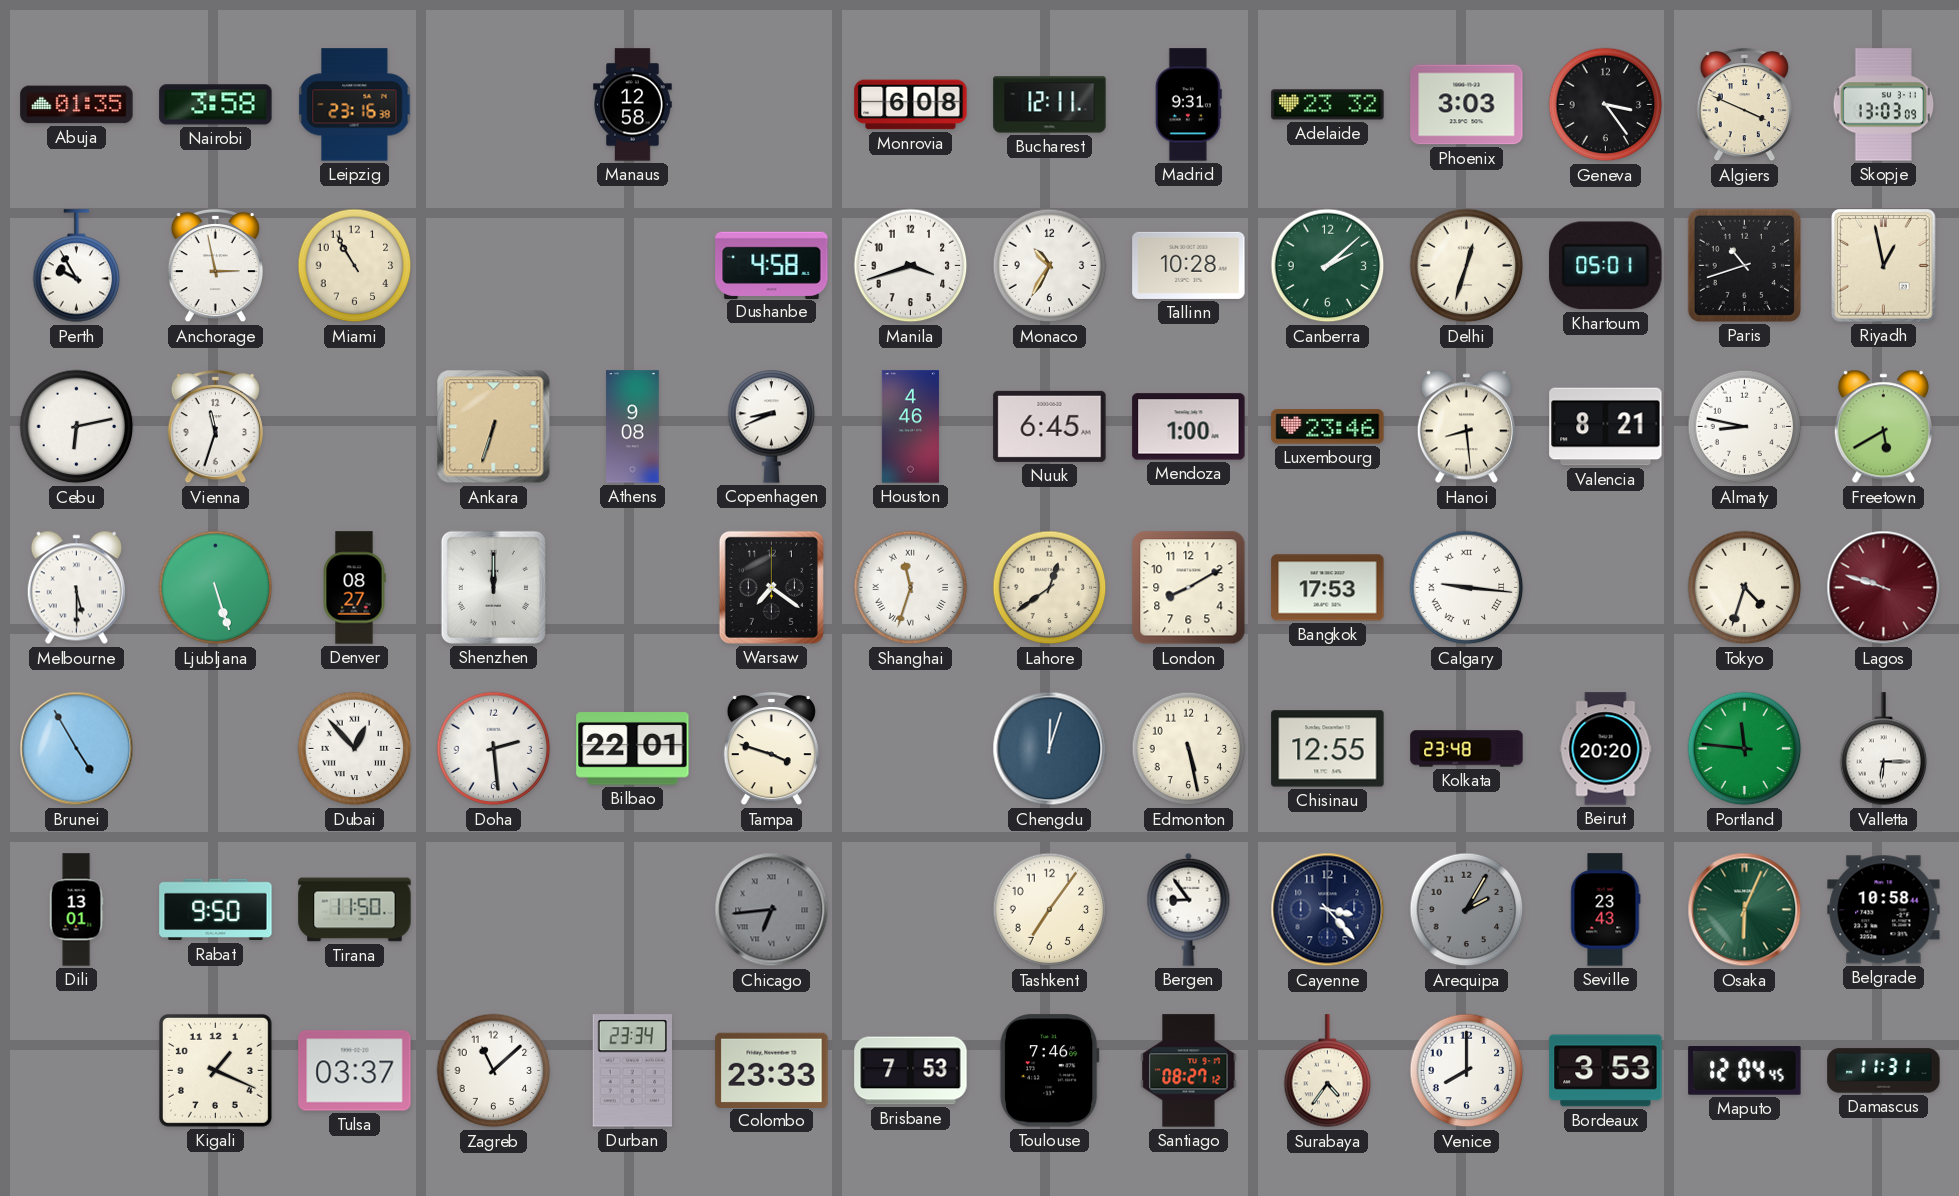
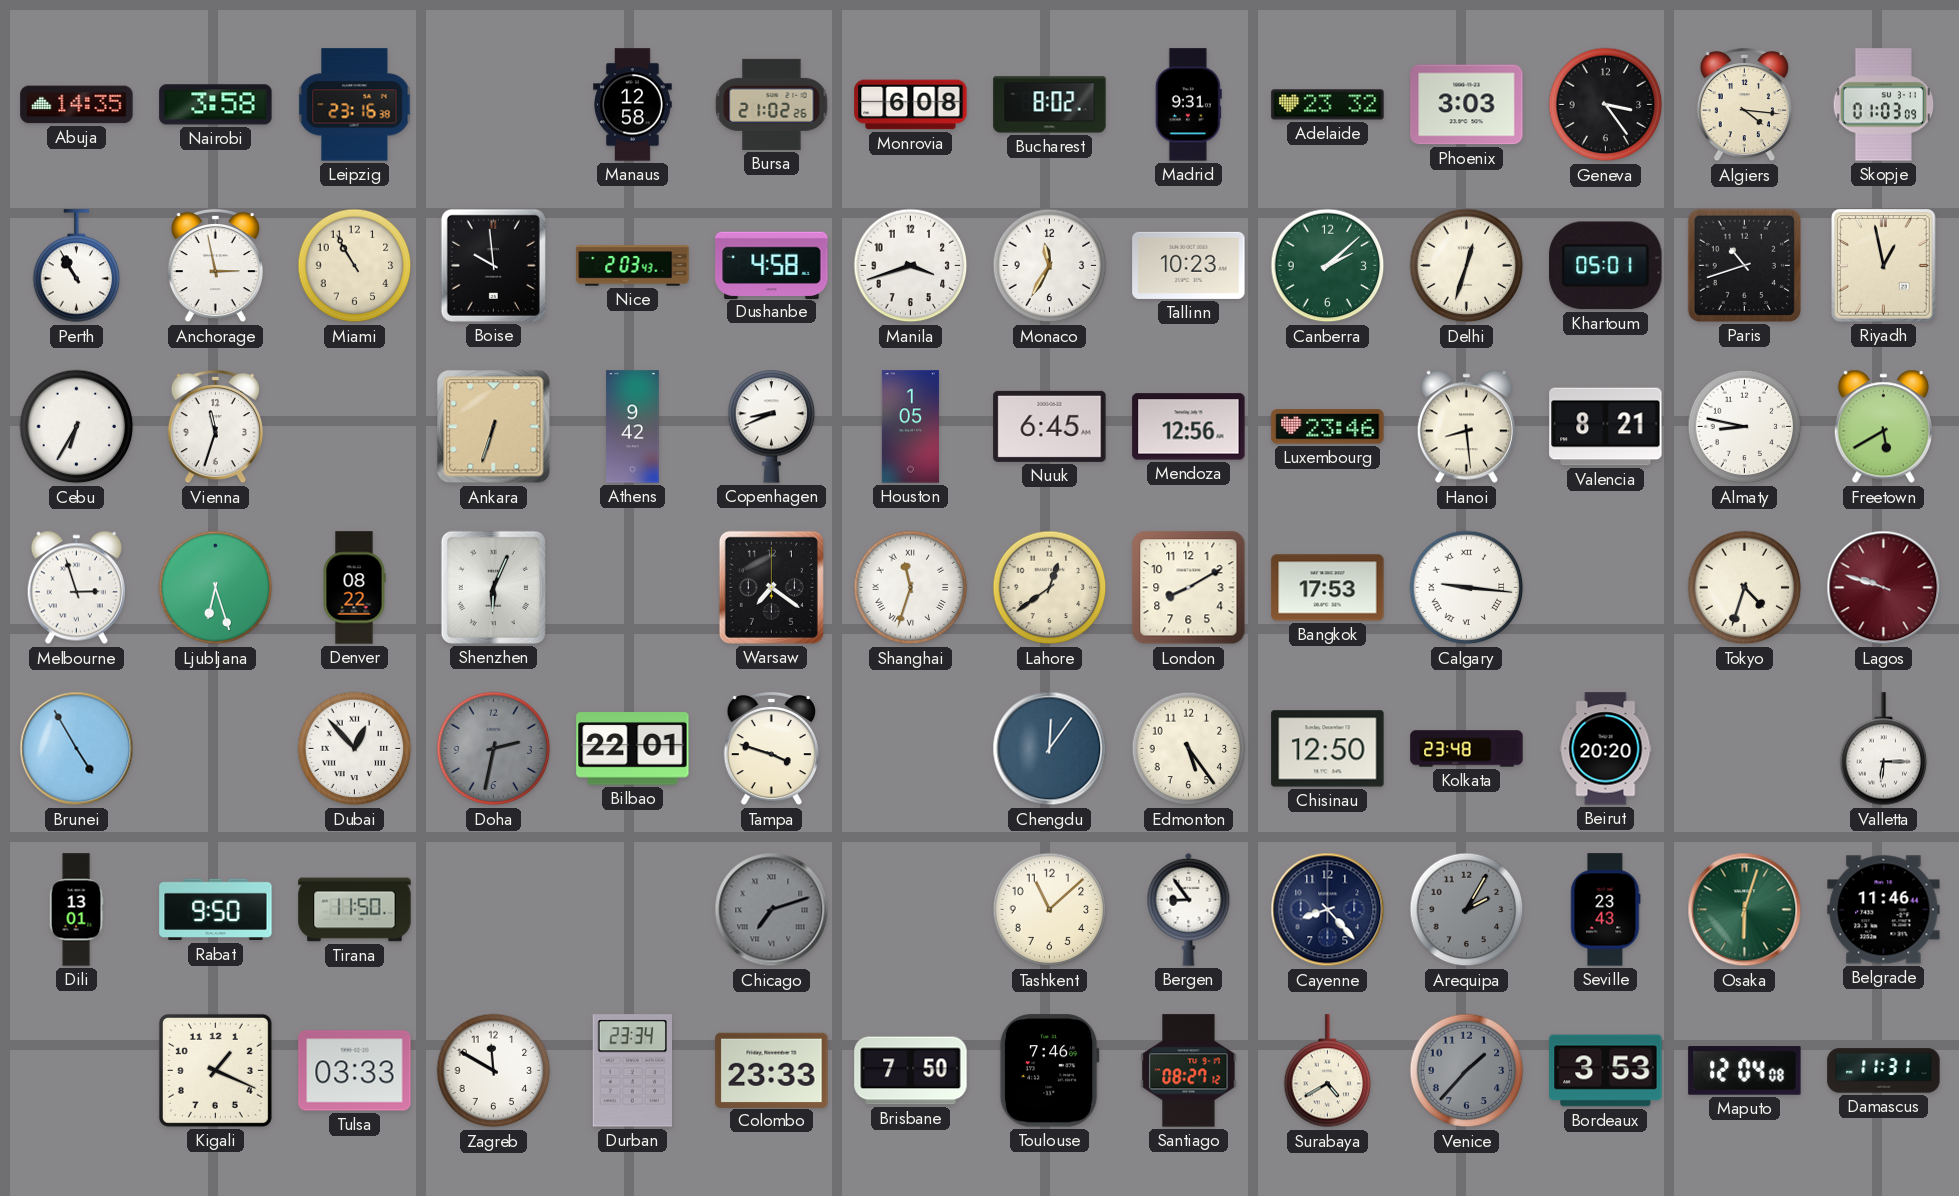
Abuja: 01:35 -> 14:35 (77, 105)
Bursa: none -> 21:02 (772, 104)
Bucharest: 12:11 -> 8:02 (1050, 105)
Algiers: 3:49 -> 4:16 (1744, 105)
Skopje: 13:03 -> 01:03 (1884, 105)
Perth: 9:55 -> 10:55 (77, 266)
Boise: none -> 9:59 (493, 265)
Nice: none -> 2:03 (633, 266)
Monaco: 10:35 -> 11:35 (1050, 266)
Tallinn: 10:28 -> 10:23 (1189, 265)
Cebu: 6:13 -> 6:35 (77, 427)
Athens: 9:08 -> 9:42 (633, 427)
Houston: 4:46 -> 1:05 (910, 427)
Mendoza: 1:00 -> 12:56 (1189, 427)
Melbourne: 5:30 -> 2:57 (76, 588)
Ljubljana: 5:27 -> 6:27 (216, 588)
Denver: 08:27 -> 08:22 (354, 588)
Shenzhen: 12:00 -> 6:04 (493, 587)
Doha: 2:29 -> 2:32 (494, 749)
Doha dial: white -> grey (494, 749)
Chengdu: 12:03 -> 12:06 (1050, 749)
Edmonton: 5:28 -> 5:24 (1189, 749)
Chisinau: 12:55 -> 12:50 (1328, 749)
Portland: 11:46 -> none (1745, 749)
Chicago: 6:44 -> 7:12 (772, 910)
Tashkent: 7:06 -> 11:08 (1050, 910)
Cayenne: 3:23 -> 8:23 (1328, 910)
Osaka: 6:04 -> 6:03 (1745, 910)
Belgrade: 10:58 -> 11:46 (1884, 910)
Tulsa: 03:37 -> 03:33 (355, 1071)
Zagreb: 11:08 -> 11:50 (494, 1071)
Brisbane: 7:53 -> 7:50 (911, 1071)
Surabaya: 4:36 -> 4:40 (1328, 1071)
Venice: 8:00 -> 1:37 (1467, 1071)
Venice dial: white -> grey (1467, 1071)
Maputo: 12:04:45 -> 12:04:08 (1745, 1071)
